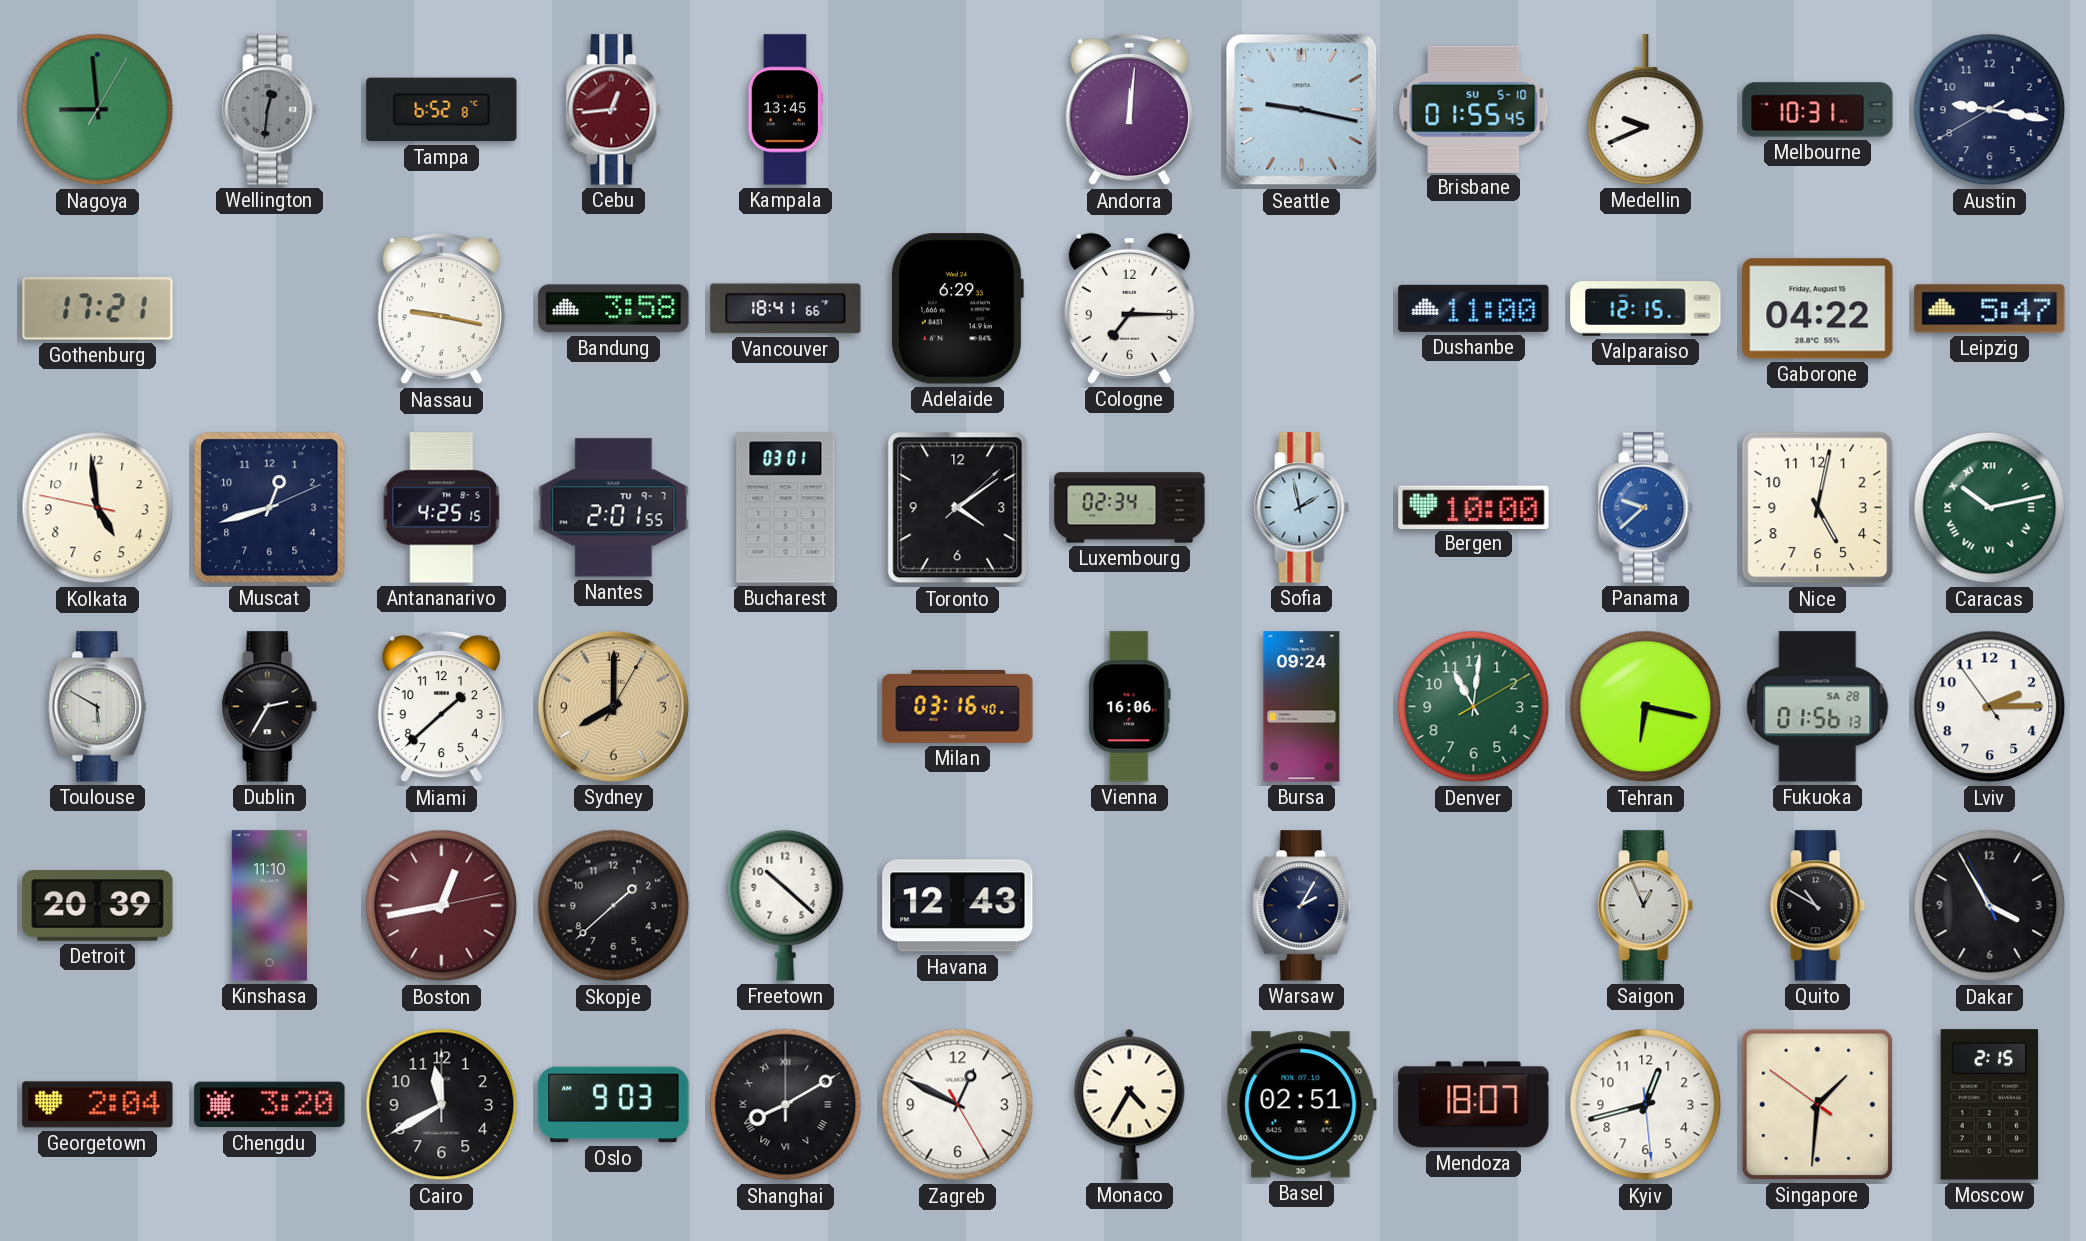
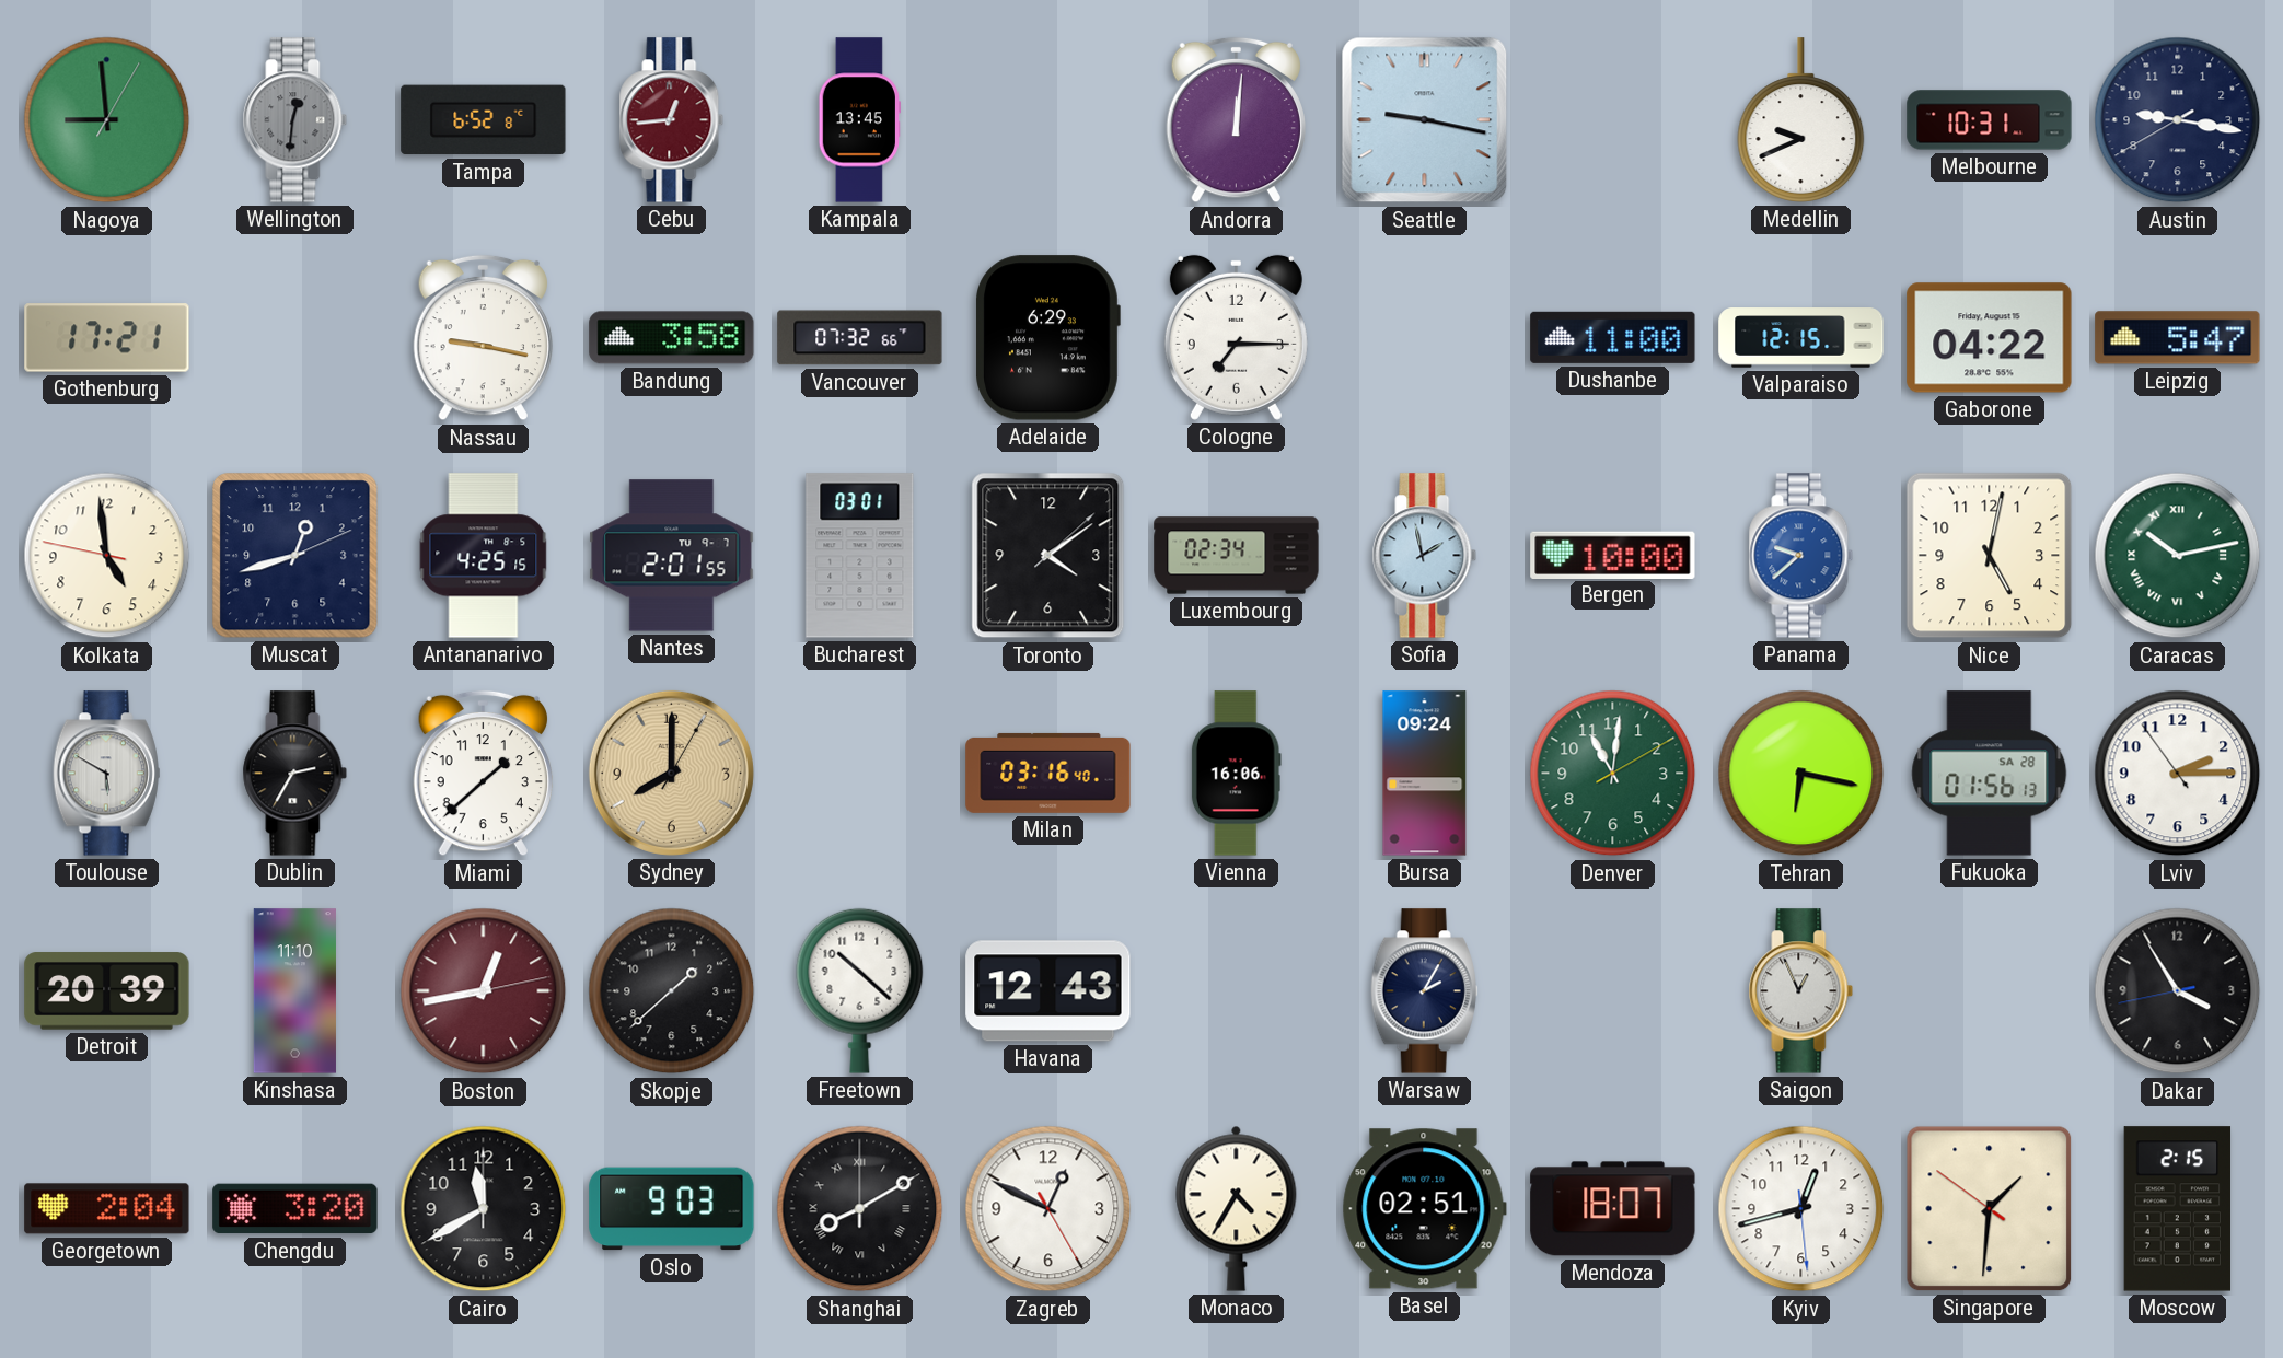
Brisbane: 01:55 -> none (1474, 109)
Vancouver: 18:41 -> 07:32 (860, 338)
Quito: 10:50 -> none (1818, 906)
Dakar: 3:54:56 -> 3:54:43 (2178, 991)
